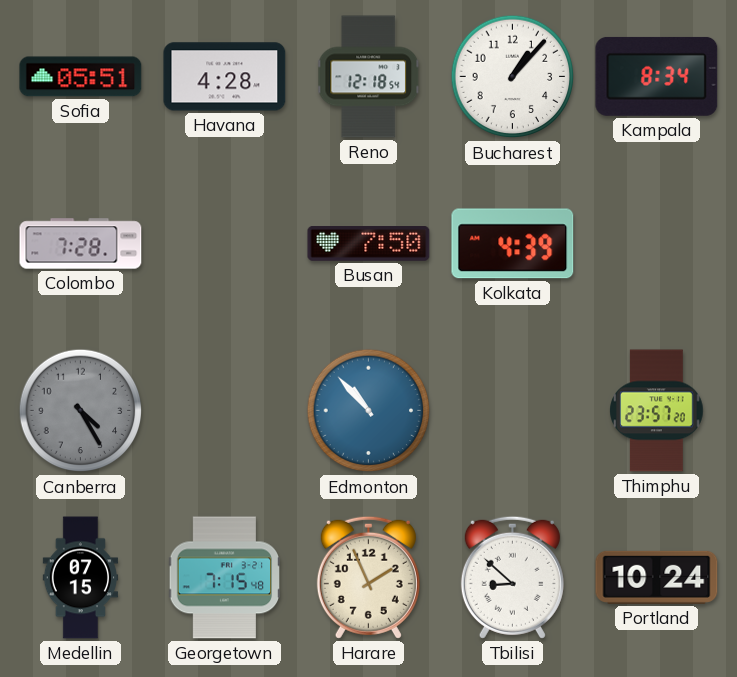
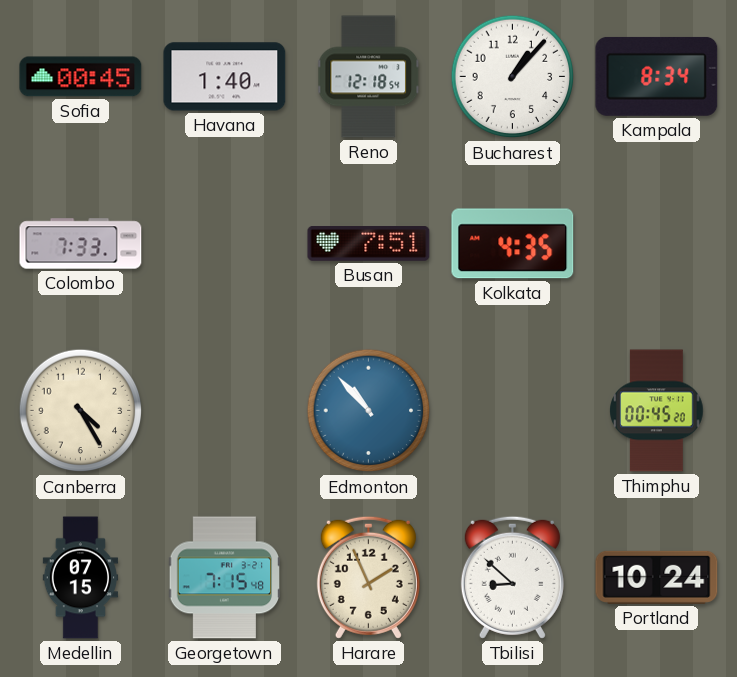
Sofia: 05:51 -> 00:45 (81, 77)
Havana: 4:28 -> 1:40 (225, 77)
Colombo: 7:28 -> 7:33 (81, 244)
Busan: 7:50 -> 7:51 (369, 244)
Kolkata: 4:39 -> 4:35 (513, 244)
Canberra dial: grey -> cream (81, 411)
Thimphu: 23:57 -> 00:45 (657, 411)
